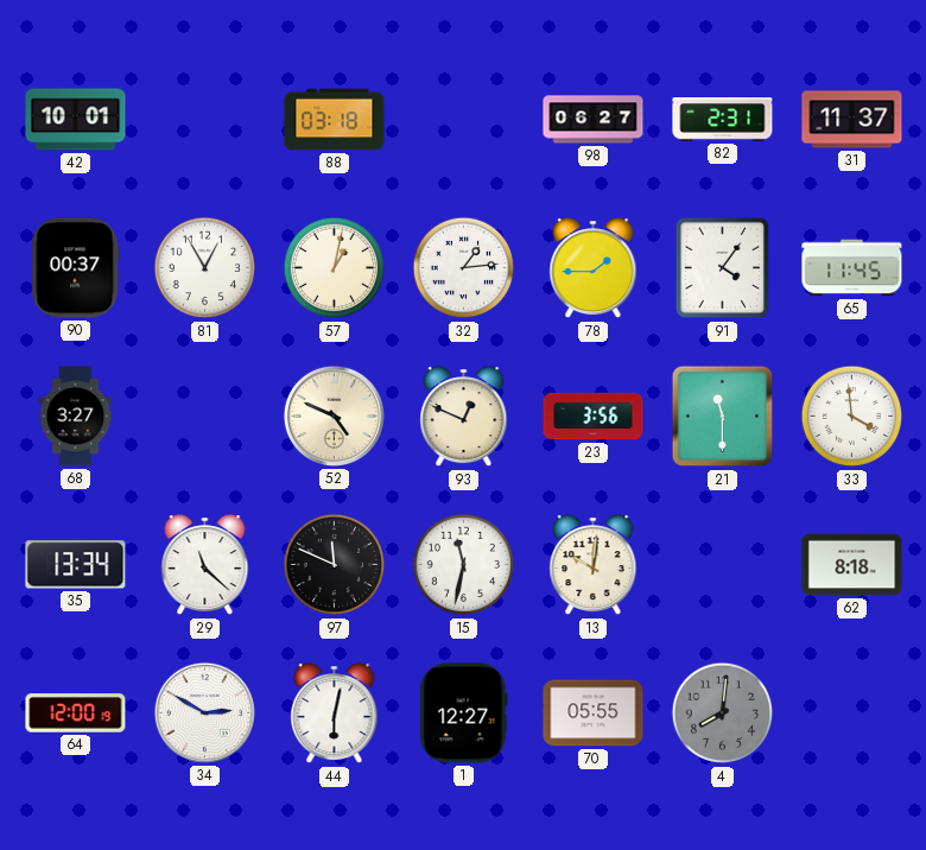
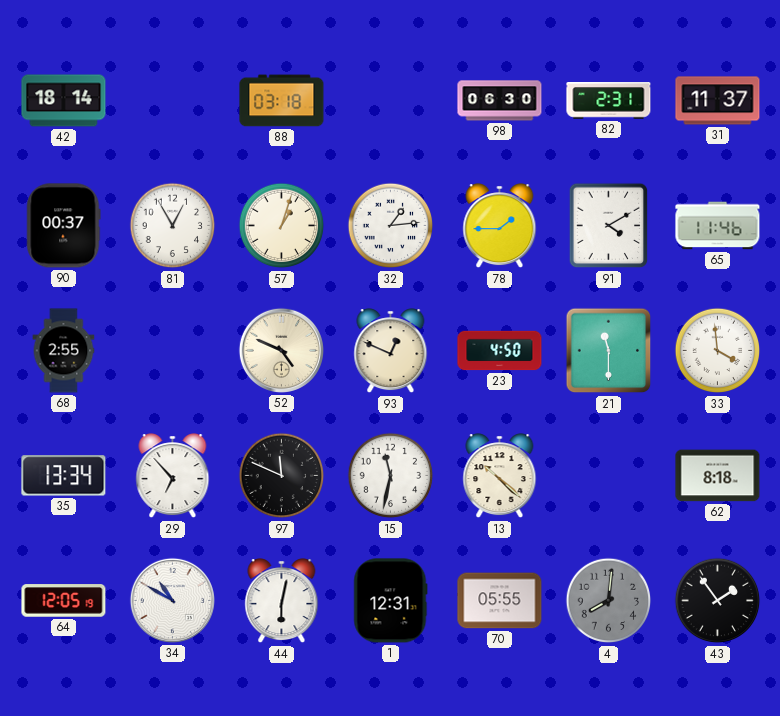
42: 10:01 -> 18:14 (64, 101)
98: 06:27 -> 06:30 (500, 101)
57: 1:02 -> 1:03 (282, 226)
91: 4:06 -> 4:10 (609, 226)
65: 11:45 -> 11:46 (718, 226)
68: 3:27 -> 2:55 (64, 351)
23: 3:56 -> 4:50 (500, 351)
29: 11:22 -> 6:53 (173, 476)
13: 10:01 -> 10:22 (500, 476)
64: 12:00 -> 12:05 (64, 601)
34: 2:50 -> 10:50 (172, 600)
1: 12:27 -> 12:31 (391, 601)
43: none -> 1:54 (718, 601)
